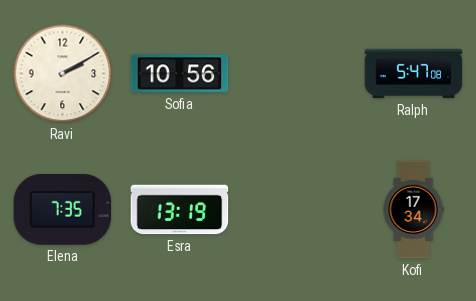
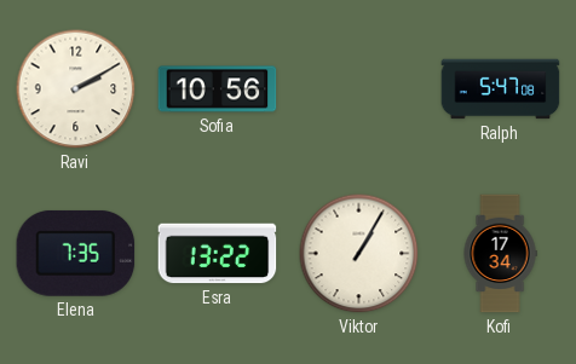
Esra: 13:19 -> 13:22 (218, 254)
Viktor: none -> 1:05 (359, 254)
